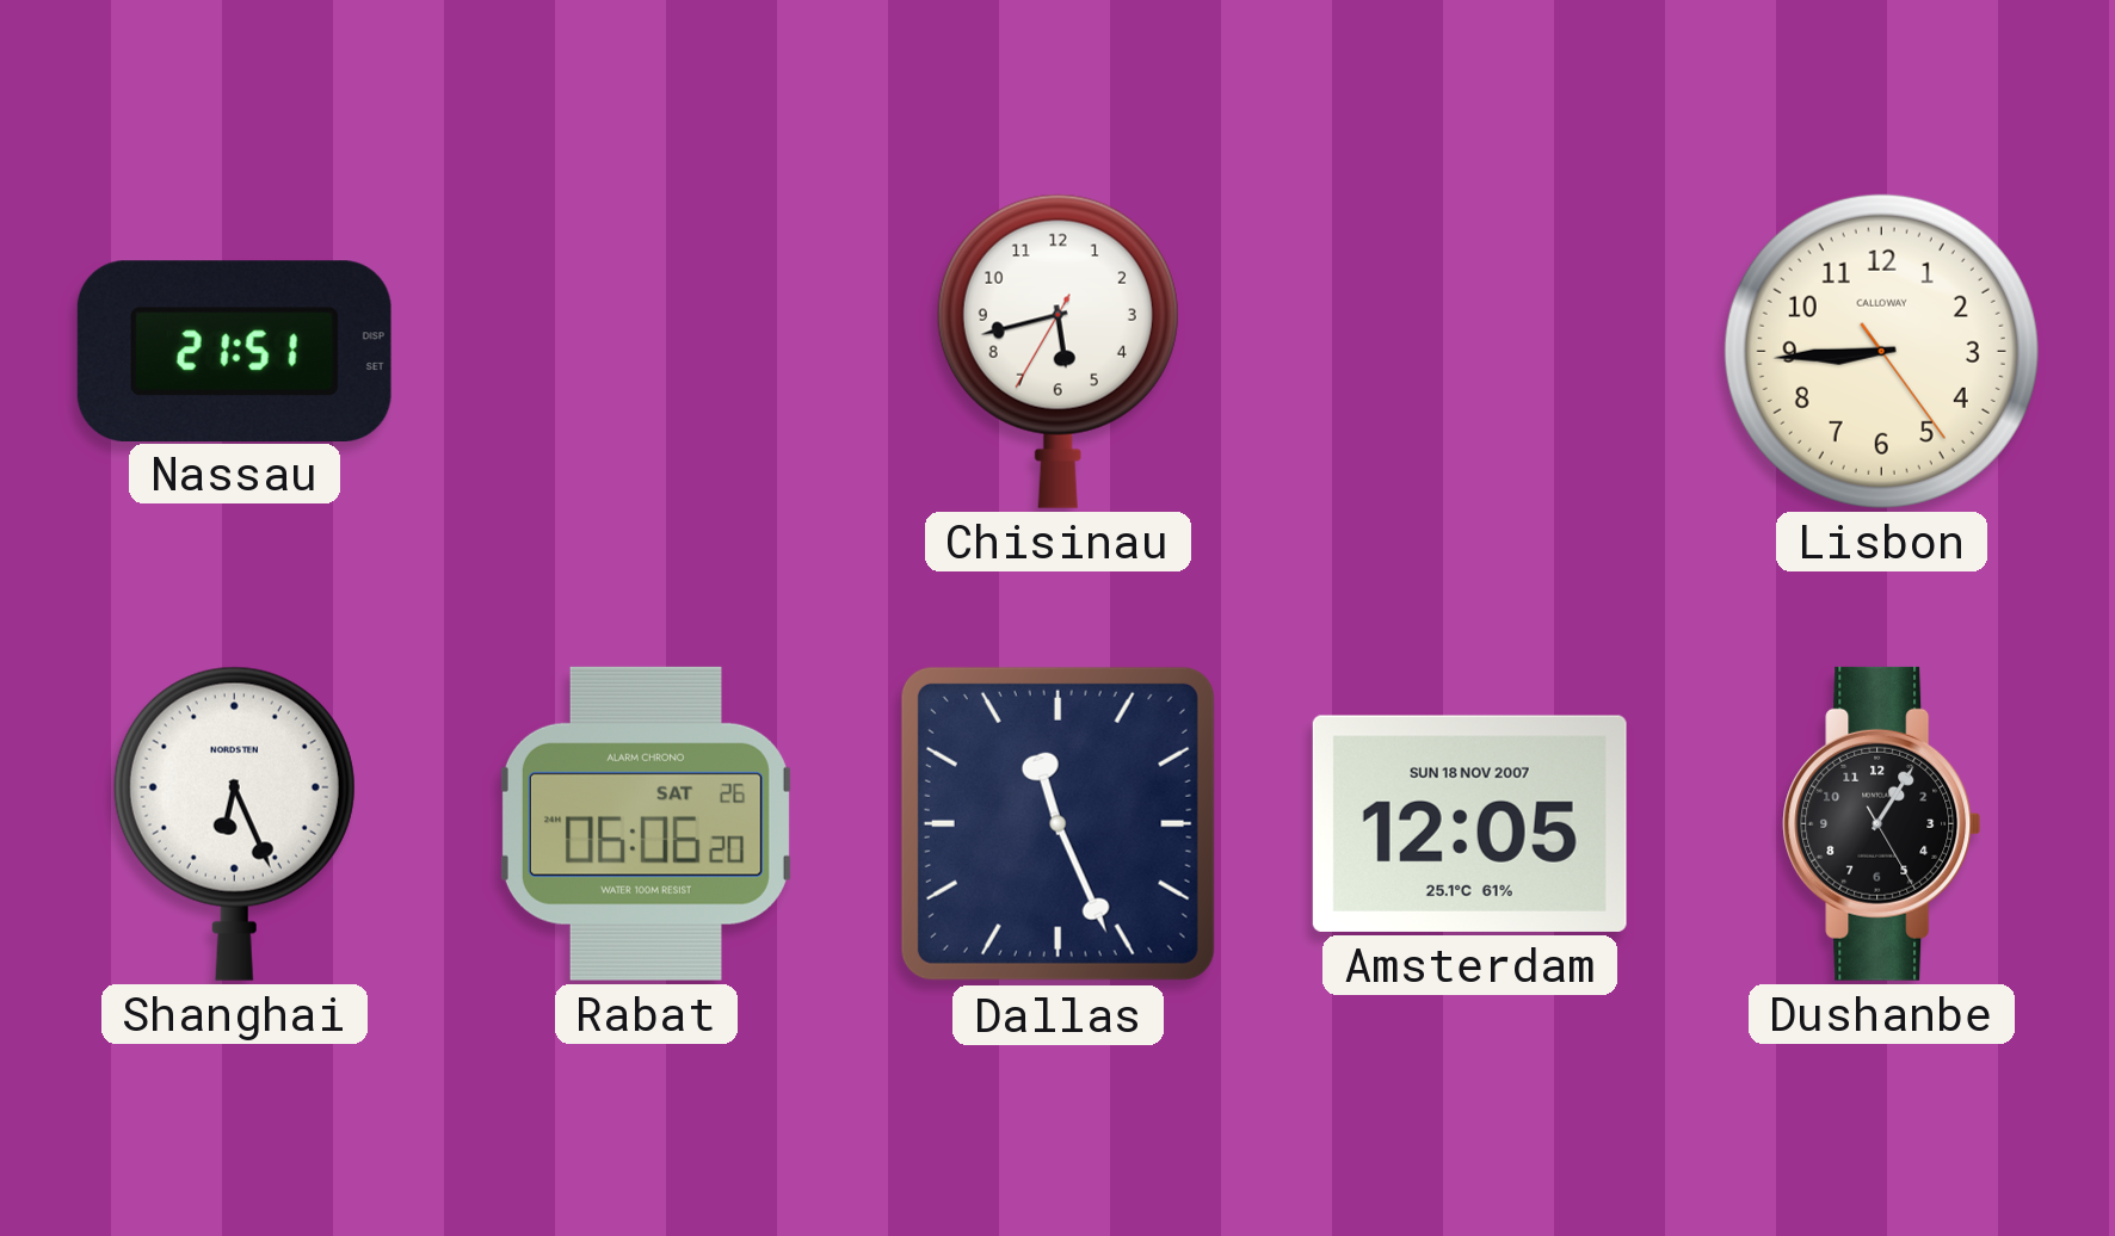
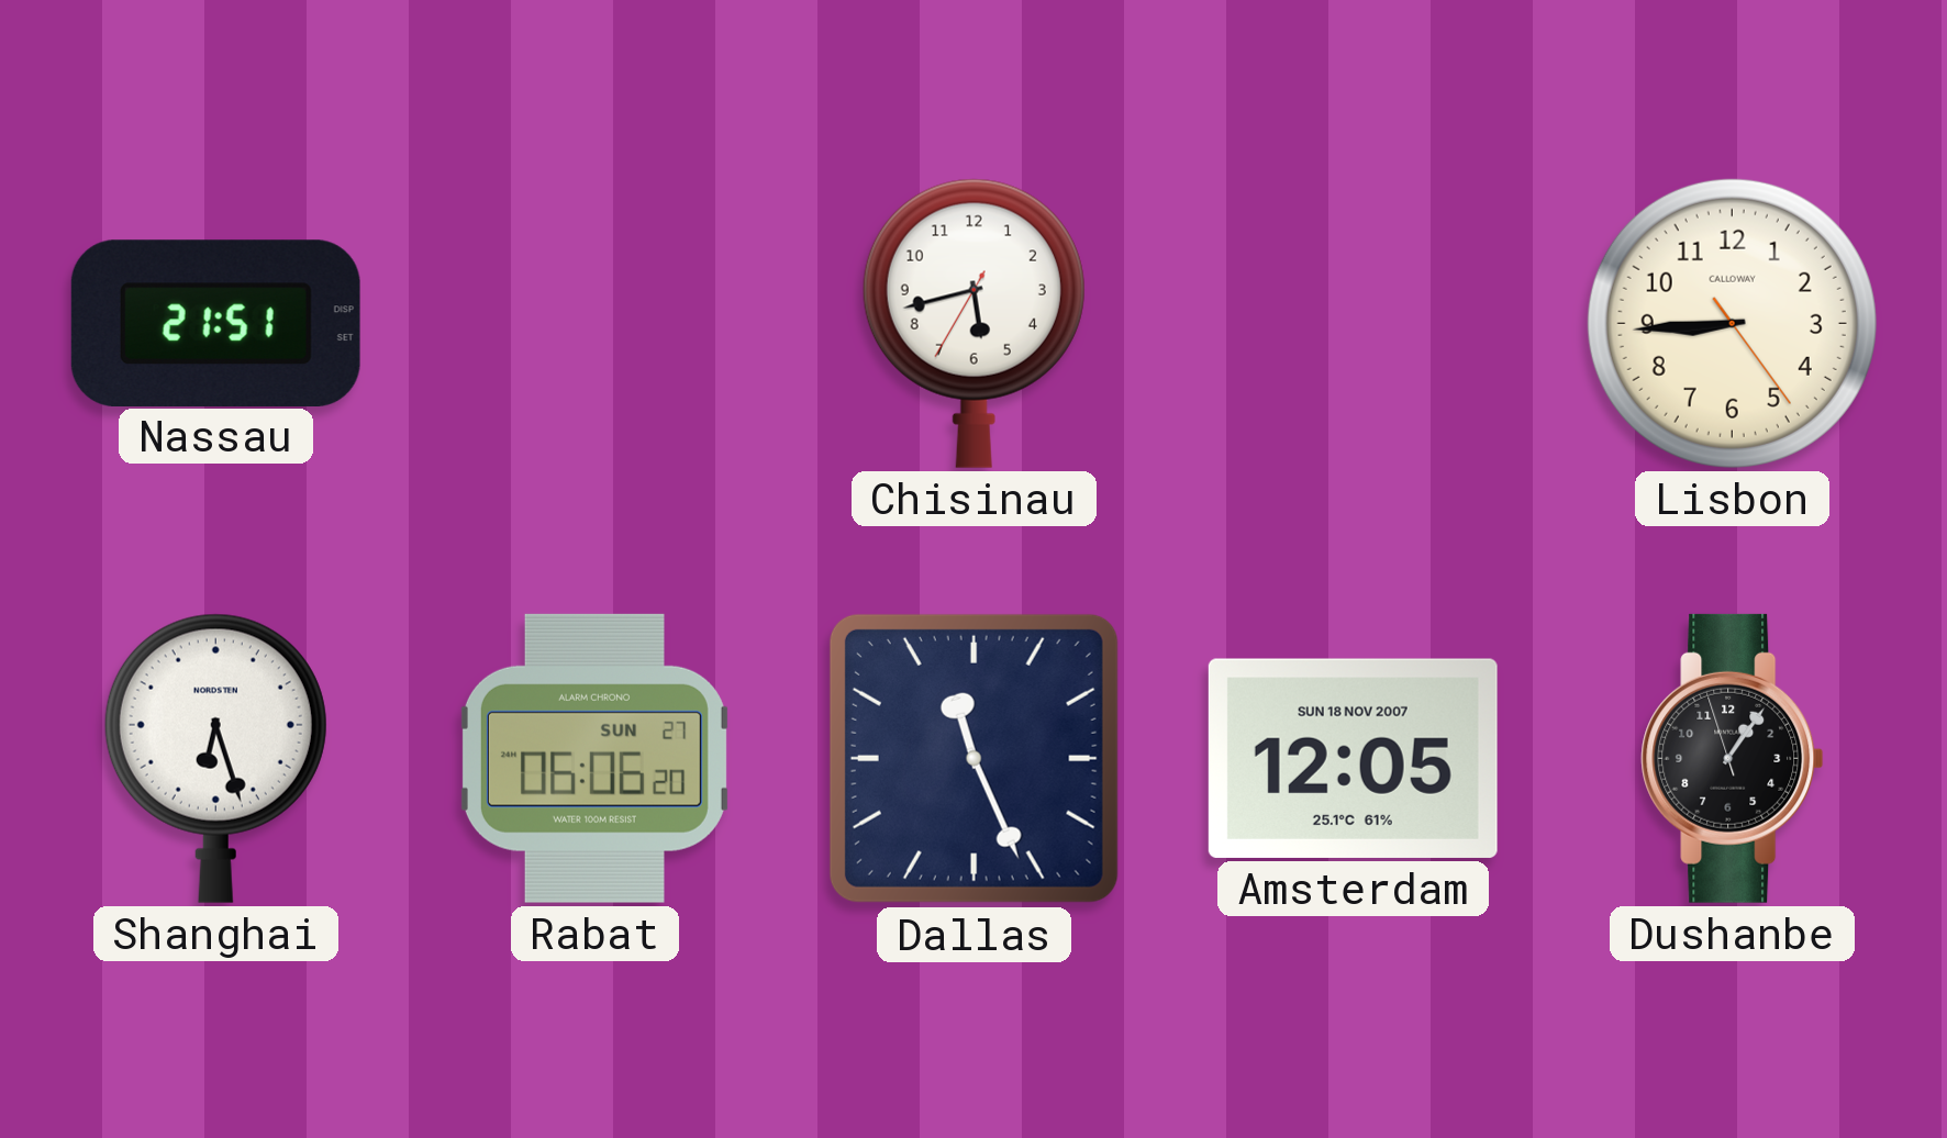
Shanghai: 6:26 -> 6:27 (215, 758)
Rabat date: SAT 26 -> SUN 27 (594, 758)
Dushanbe: 1:05:25 -> 1:05:57 (1733, 758)
